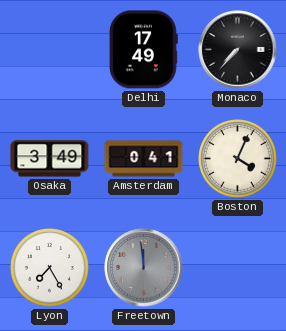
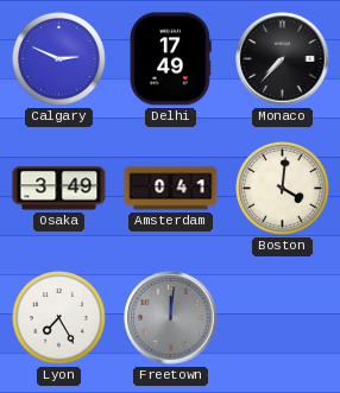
Calgary: none -> 2:49 (59, 59)
Boston: 4:04 -> 4:01 (283, 189)
Freetown: 11:59 -> 12:01 (171, 318)
